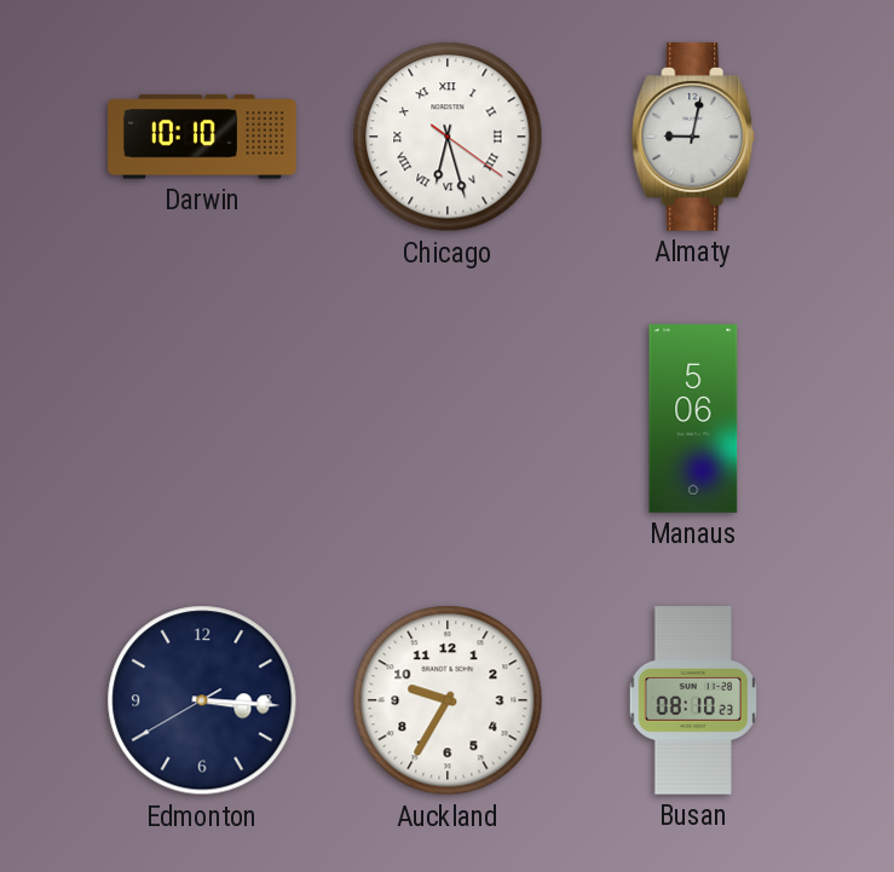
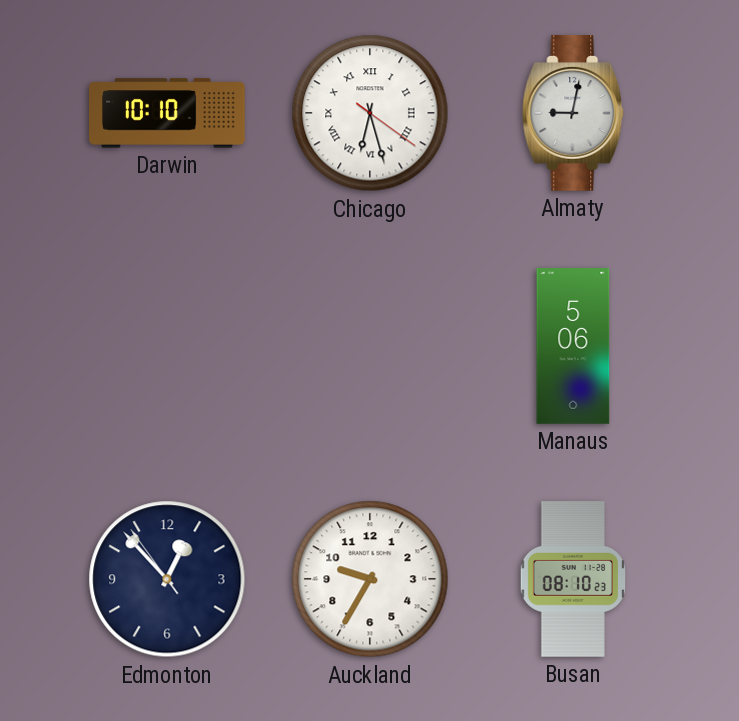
Edmonton: 3:15 -> 12:52 (167, 579)
